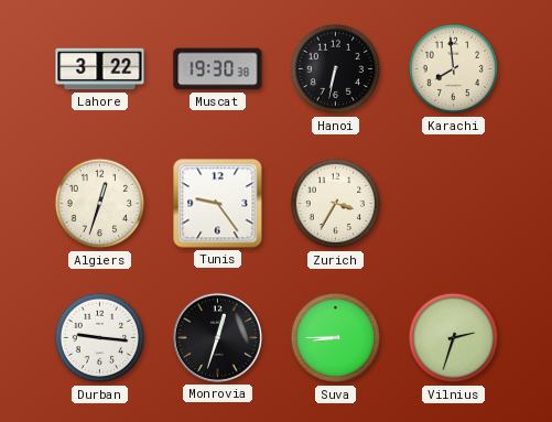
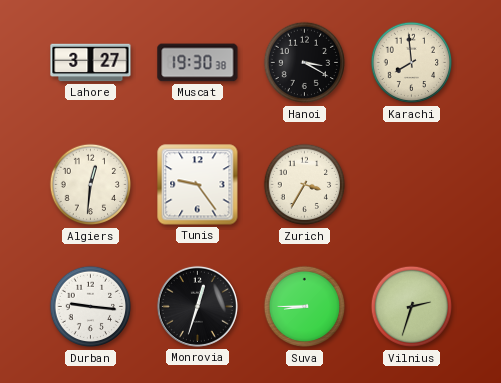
Lahore: 3:22 -> 3:27 (91, 63)
Hanoi: 6:32 -> 3:20 (305, 63)
Algiers: 12:33 -> 12:31 (91, 185)
